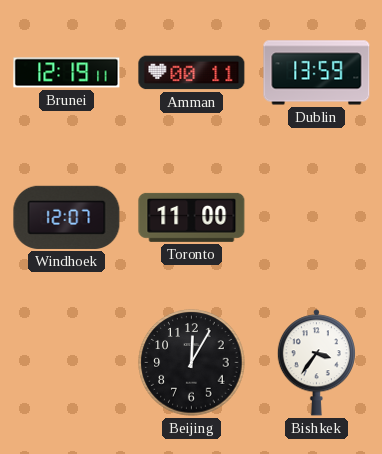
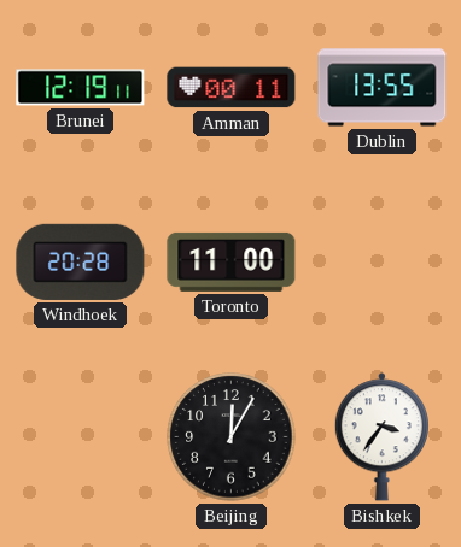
Dublin: 13:59 -> 13:55 (383, 88)
Windhoek: 12:07 -> 20:28 (81, 261)
